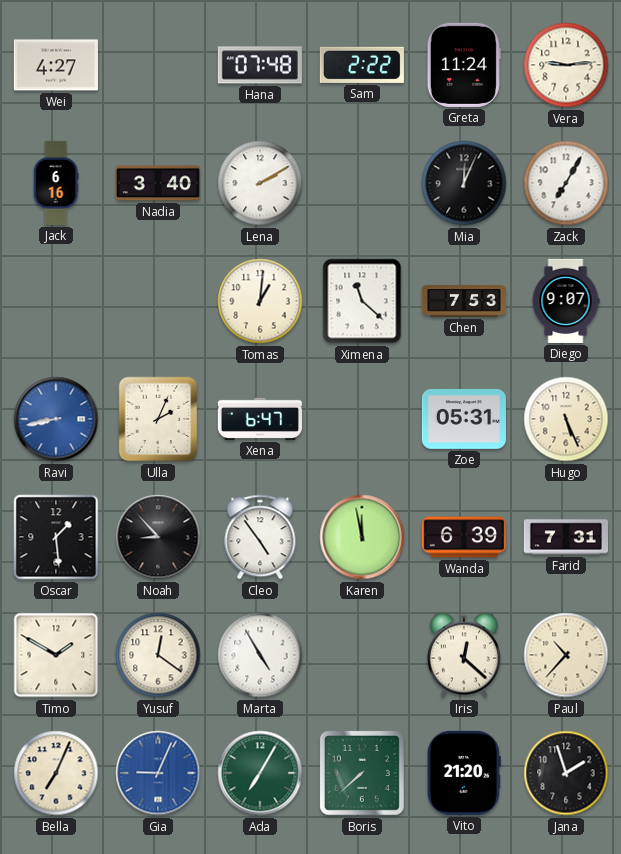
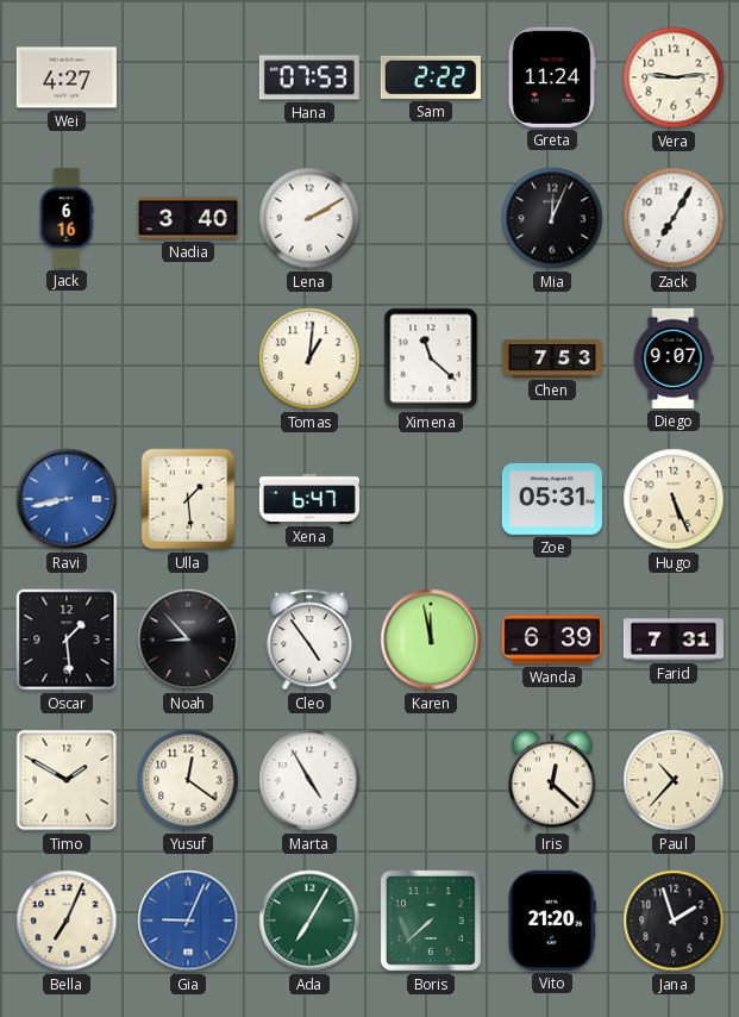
Hana: 07:48 -> 07:53 (309, 77)
Ulla: 2:04 -> 1:29 (188, 499)
